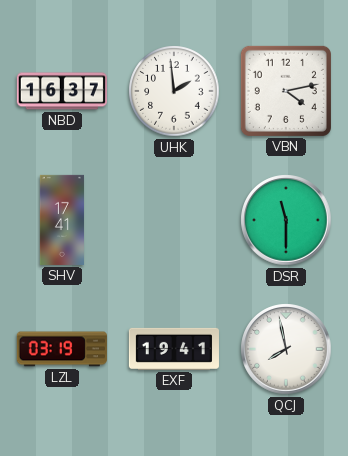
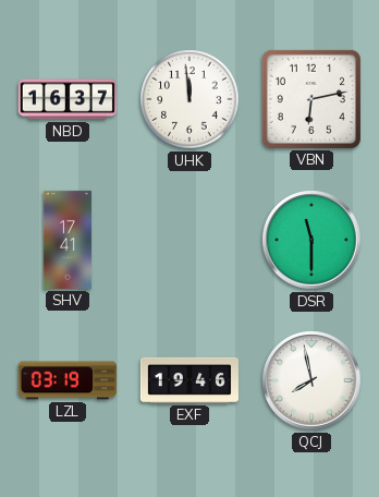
UHK: 1:59 -> 11:59 (189, 99)
VBN: 4:13 -> 6:13 (311, 99)
EXF: 19:41 -> 19:46 (189, 380)
